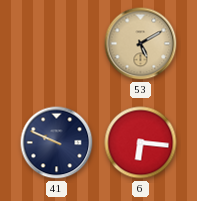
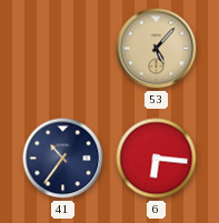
53: 5:10 -> 5:07 (157, 49)
41: 9:49 -> 10:36 (63, 159)
